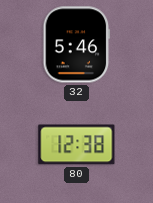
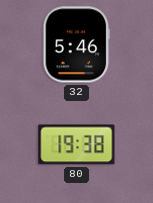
80: 12:38 -> 19:38 (77, 145)
